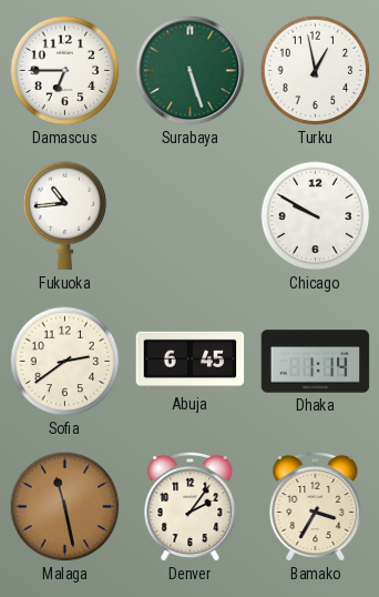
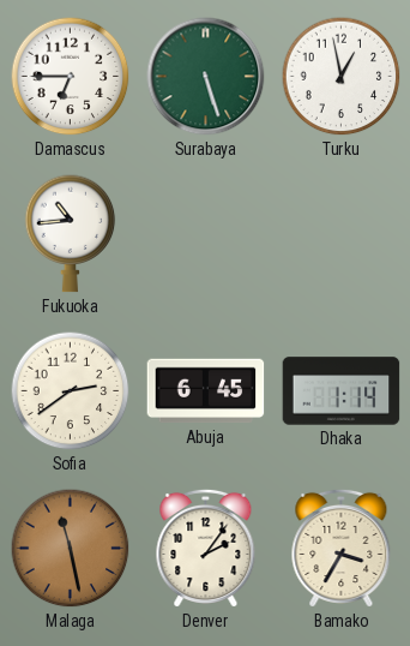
Chicago: 9:50 -> none (316, 216)
